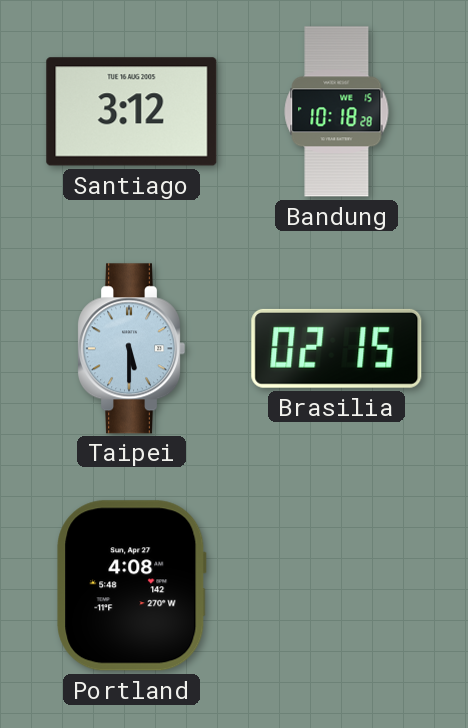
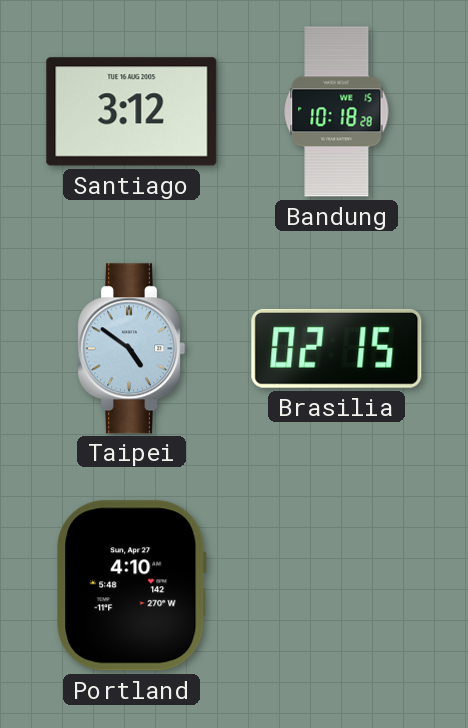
Taipei: 5:30 -> 4:51 (132, 349)
Portland: 4:08 -> 4:10 (132, 586)
